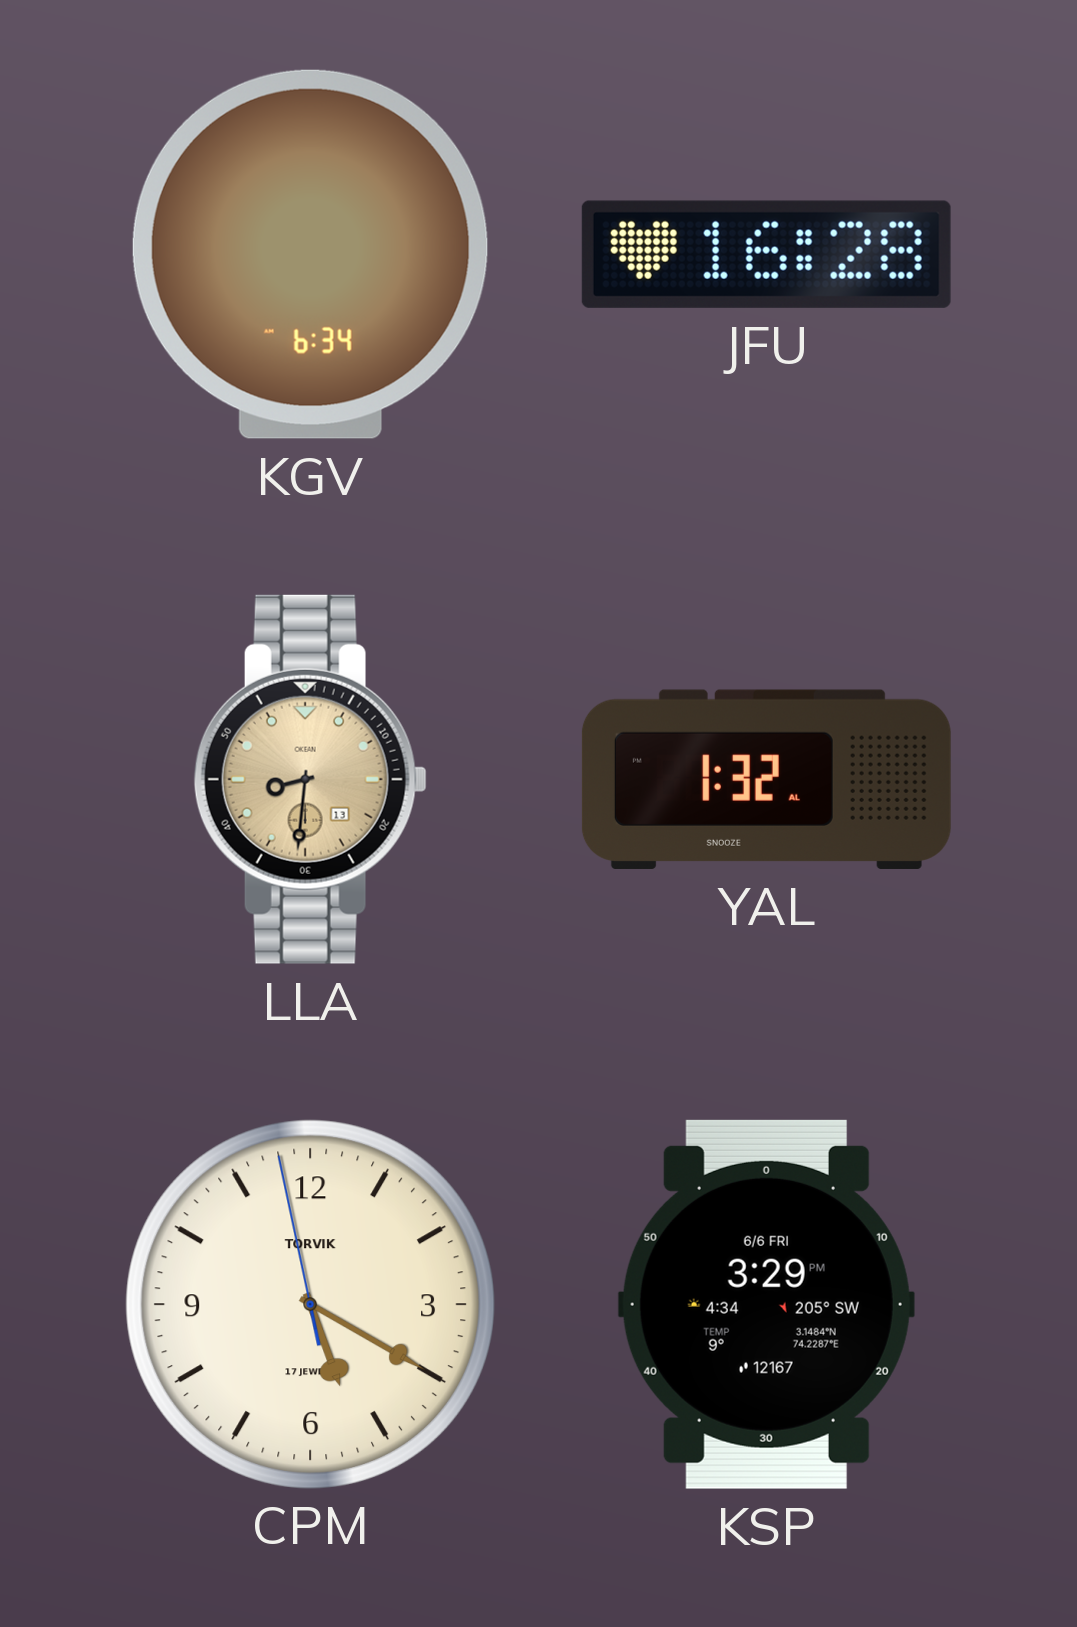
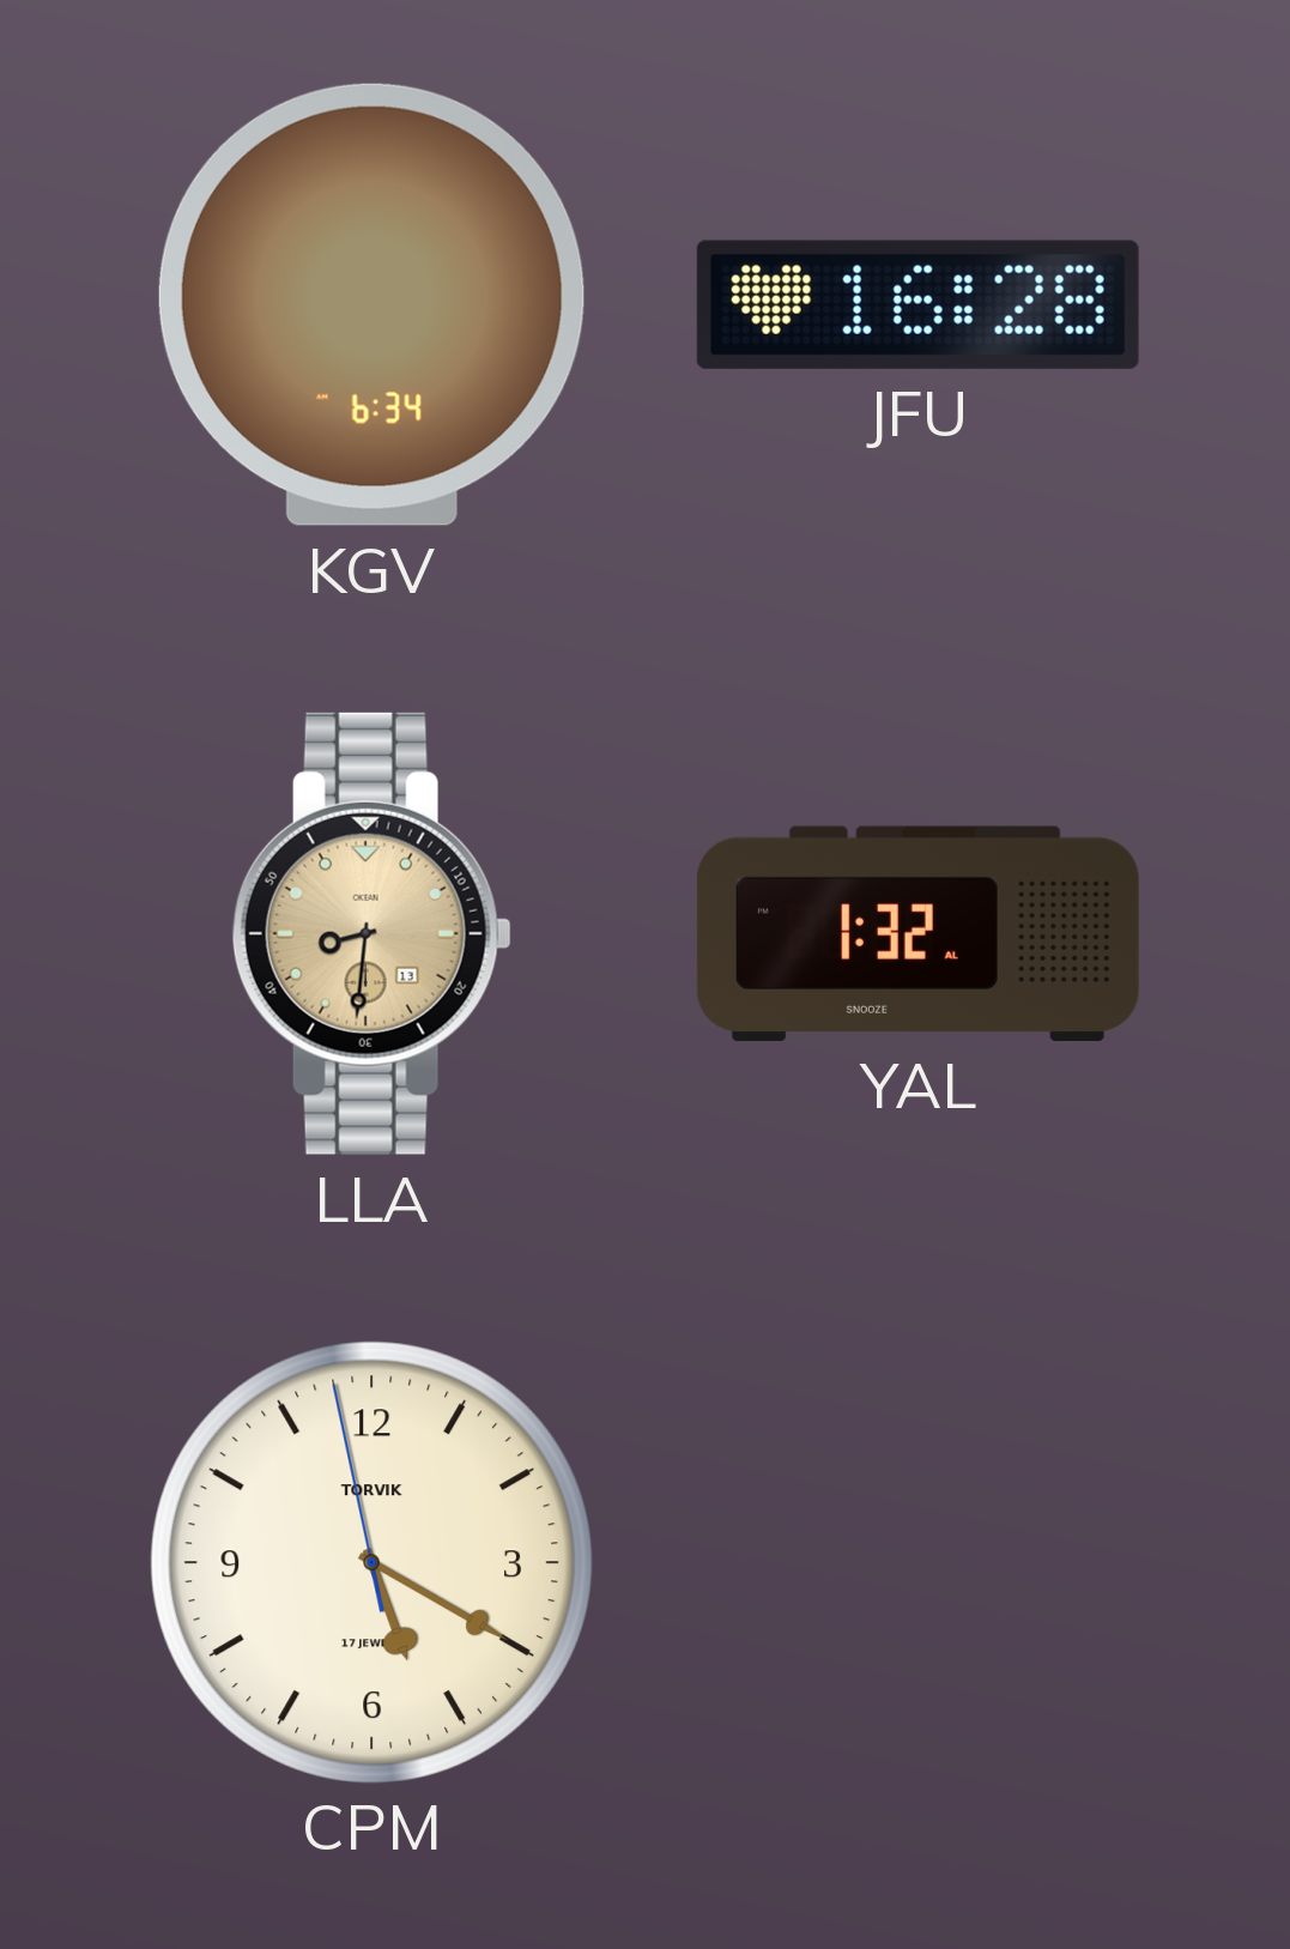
KSP: 3:29 -> none (766, 1304)
